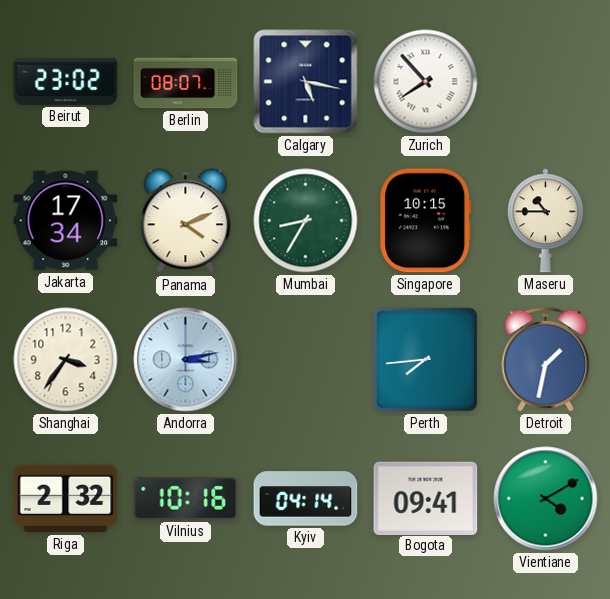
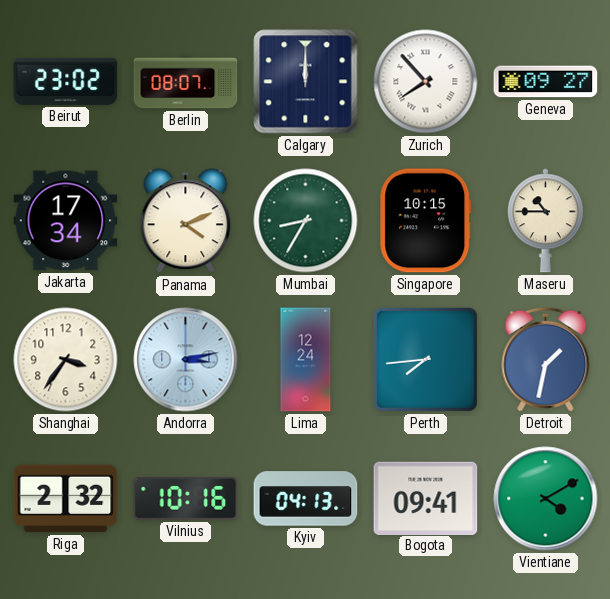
Calgary: 5:17 -> 12:00 (306, 82)
Geneva: none -> 09:27 (546, 82)
Lima: none -> 12:24 (306, 360)
Kyiv: 04:14 -> 04:13 (306, 499)
